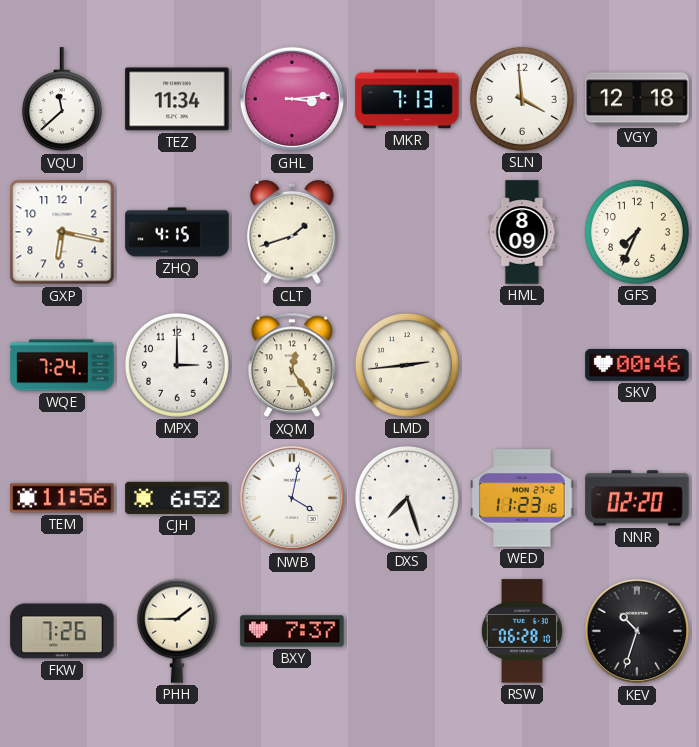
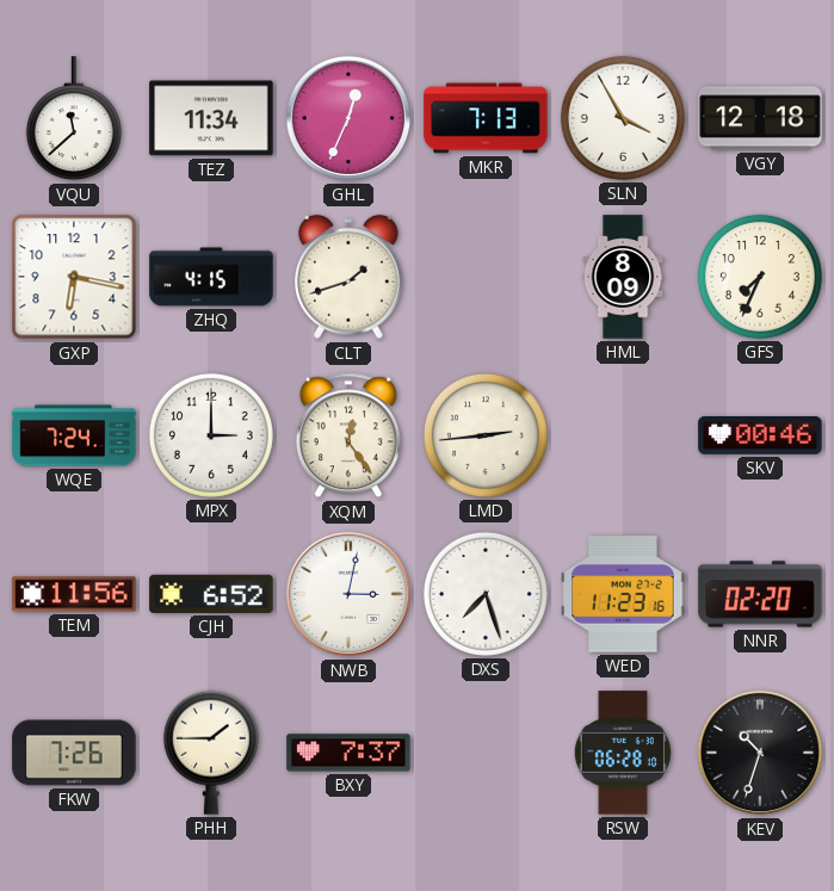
GHL: 3:14 -> 12:34 (348, 118)
SLN: 3:59 -> 3:55 (623, 118)
NWB: 4:02 -> 3:02 (348, 594)
